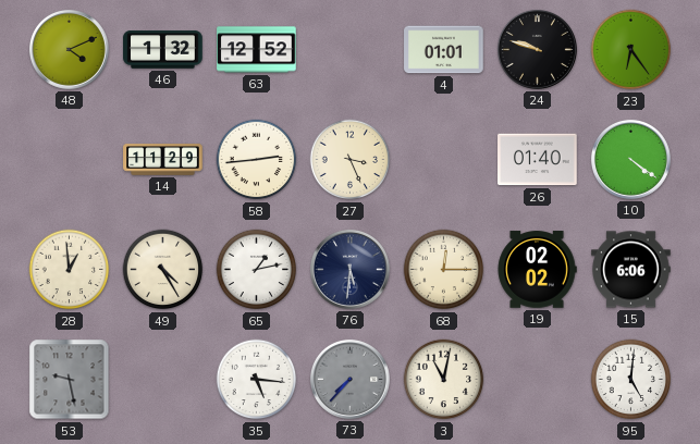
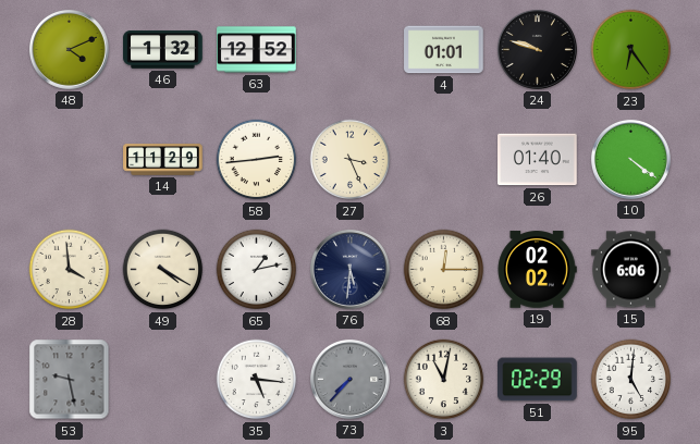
28: 12:59 -> 3:59 (70, 270)
49: 4:25 -> 4:20 (163, 270)
51: none -> 02:29 (538, 380)
